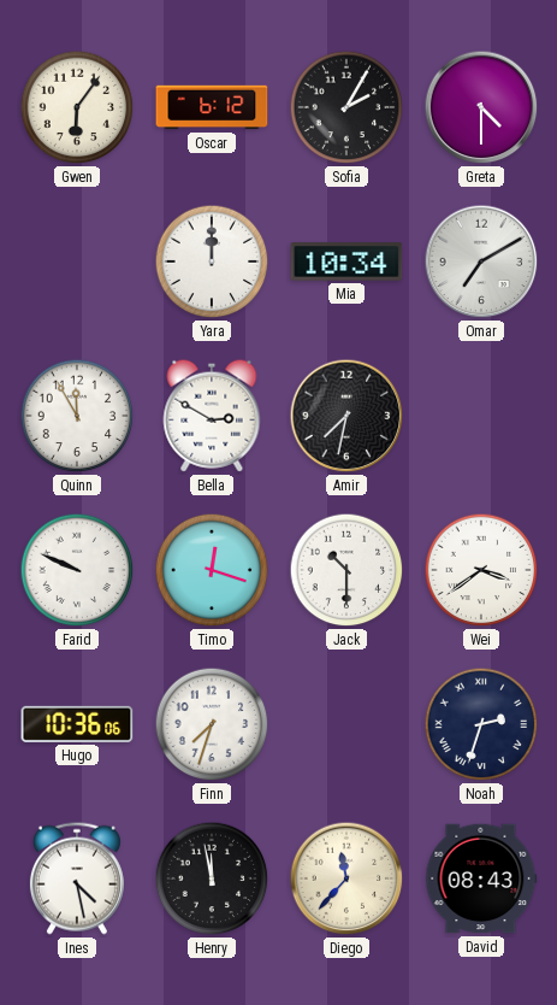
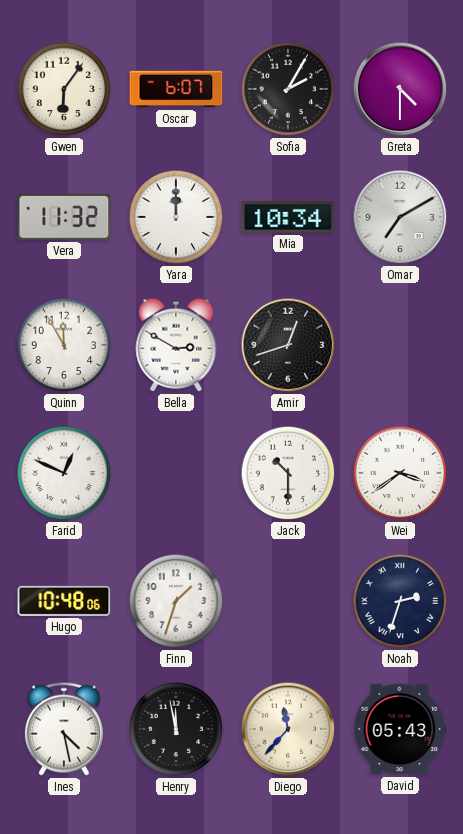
Oscar: 6:12 -> 6:07 (176, 89)
Vera: none -> 11:32 (64, 218)
Amir: 7:32 -> 12:42 (288, 345)
Farid: 9:49 -> 12:49 (64, 473)
Timo: 12:18 -> none (212, 570)
Hugo: 10:36 -> 10:48 (64, 601)
Finn: 7:33 -> 1:33 (176, 601)
David: 08:43 -> 05:43 (400, 729)
